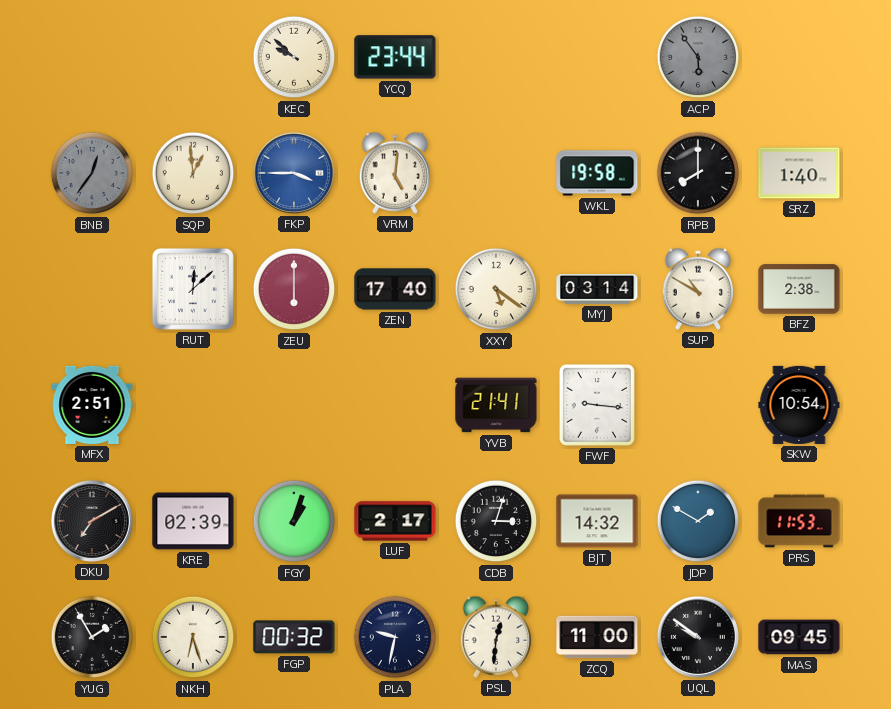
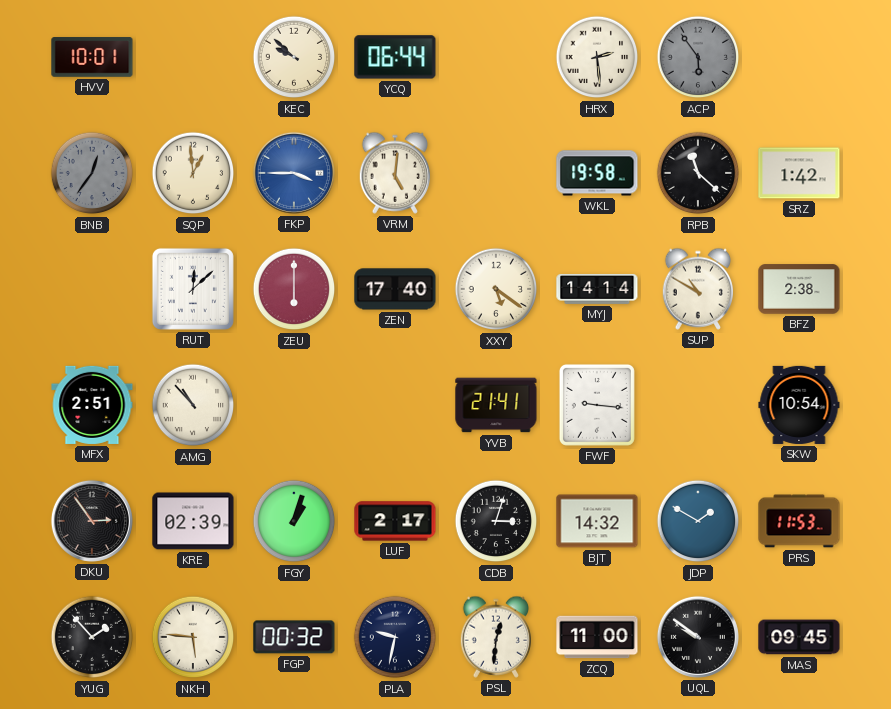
HVV: none -> 10:01 (92, 57)
YCQ: 23:44 -> 06:44 (395, 57)
HRX: none -> 2:29 (597, 57)
RPB: 8:00 -> 11:22 (698, 173)
SRZ: 1:40 -> 1:42 (799, 173)
MYJ: 03:14 -> 14:14 (597, 289)
AMG: none -> 10:53 (193, 405)
DKU: 7:10 -> 2:54 (92, 521)
YUG: 1:55 -> 1:53 (92, 637)
NKH: 6:27 -> 5:46 (193, 637)
